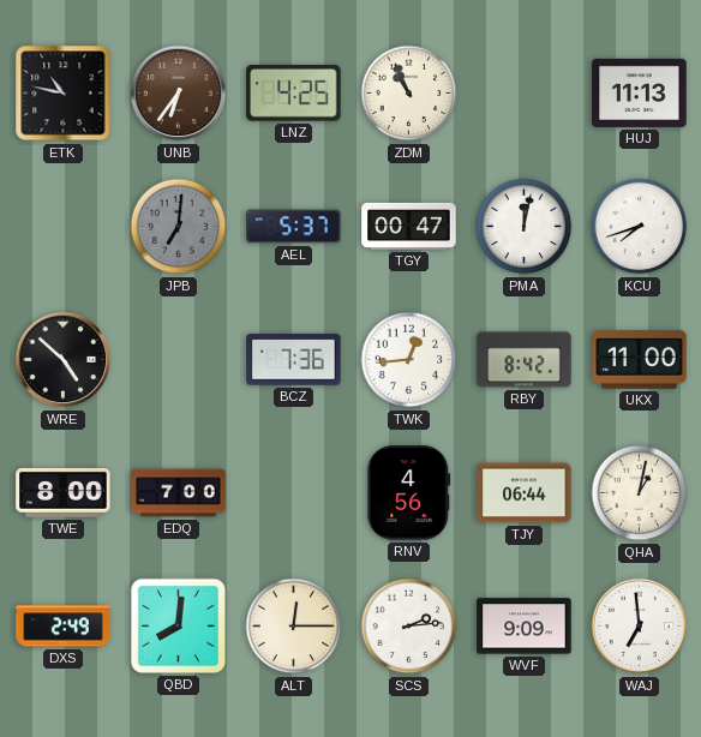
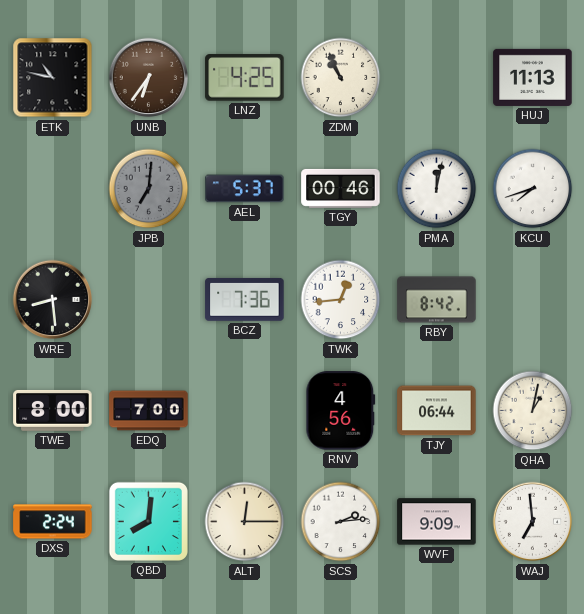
TGY: 00:47 -> 00:46 (341, 188)
WRE: 4:52 -> 8:29 (53, 300)
UKX: 11:00 -> none (640, 360)
DXS: 2:49 -> 2:24 (53, 522)
